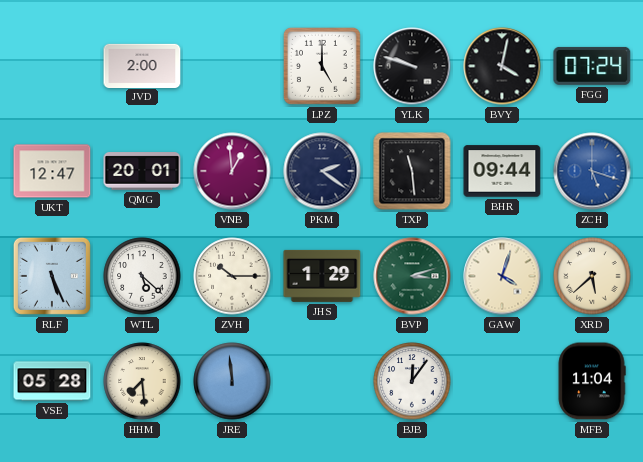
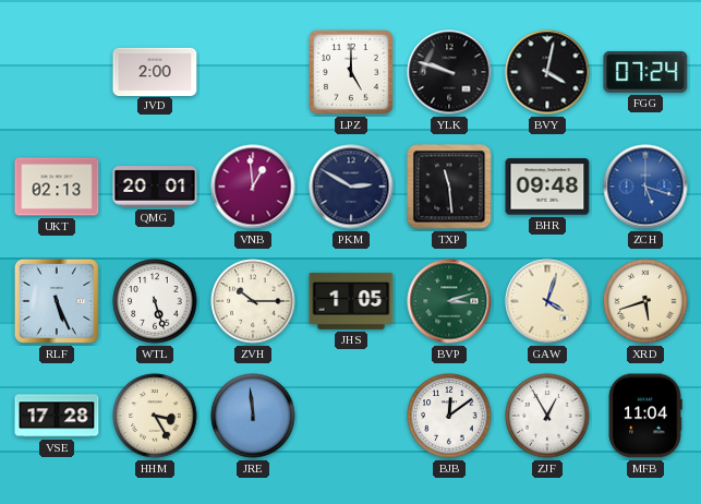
UKT: 12:47 -> 02:13 (57, 187)
PKM: 2:21 -> 2:50 (351, 187)
BHR: 09:44 -> 09:48 (547, 187)
WTL: 5:22 -> 5:27 (155, 301)
JHS: 1:29 -> 1:05 (351, 301)
XRD: 5:38 -> 5:42 (645, 301)
VSE: 05:28 -> 17:28 (57, 416)
HHM: 7:29 -> 3:25 (155, 416)
BJB: 12:06 -> 12:09 (449, 416)
ZJF: none -> 12:55 (547, 416)
